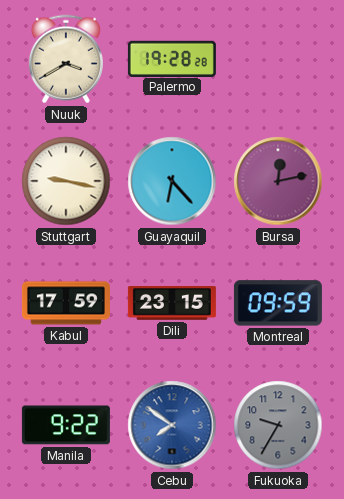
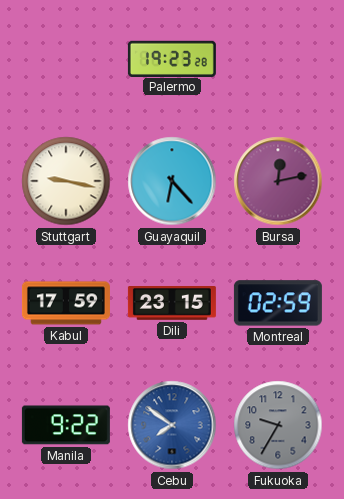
Nuuk: 3:40 -> none (66, 59)
Palermo: 19:28 -> 19:23 (172, 58)
Montreal: 09:59 -> 02:59 (278, 303)
